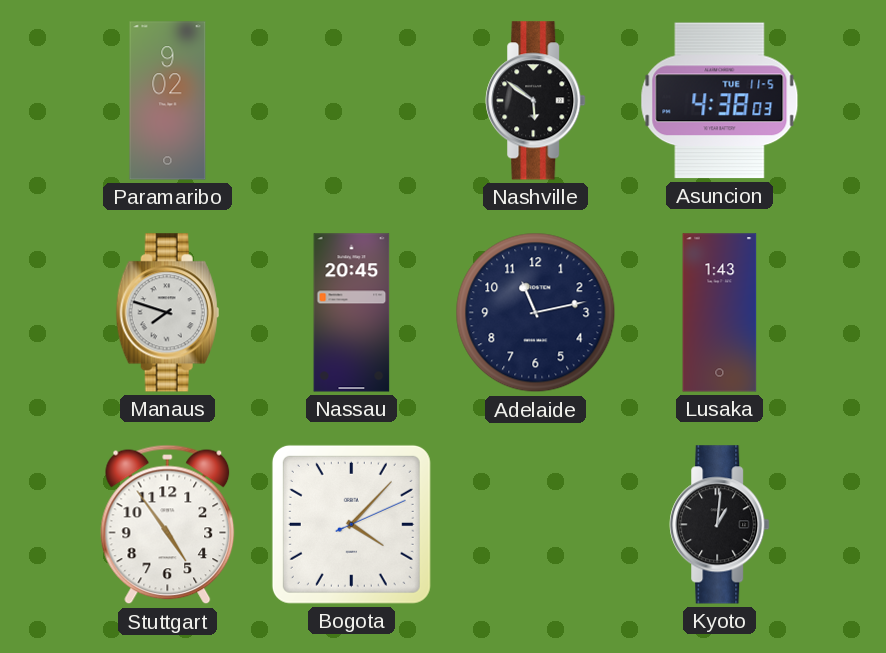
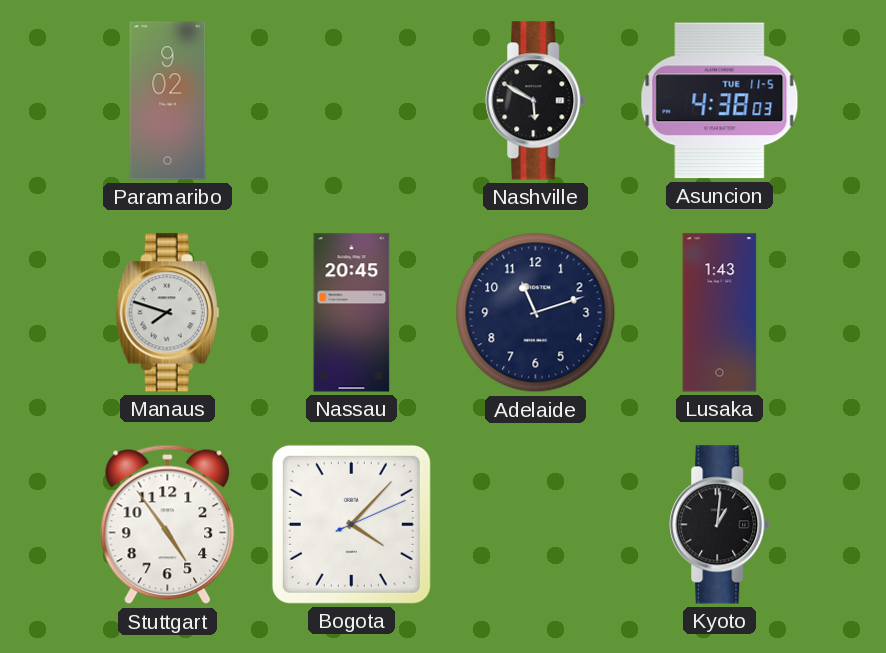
Nashville: 5:51 -> 5:50 (536, 101)
Adelaide: 11:13 -> 11:12 (536, 313)
